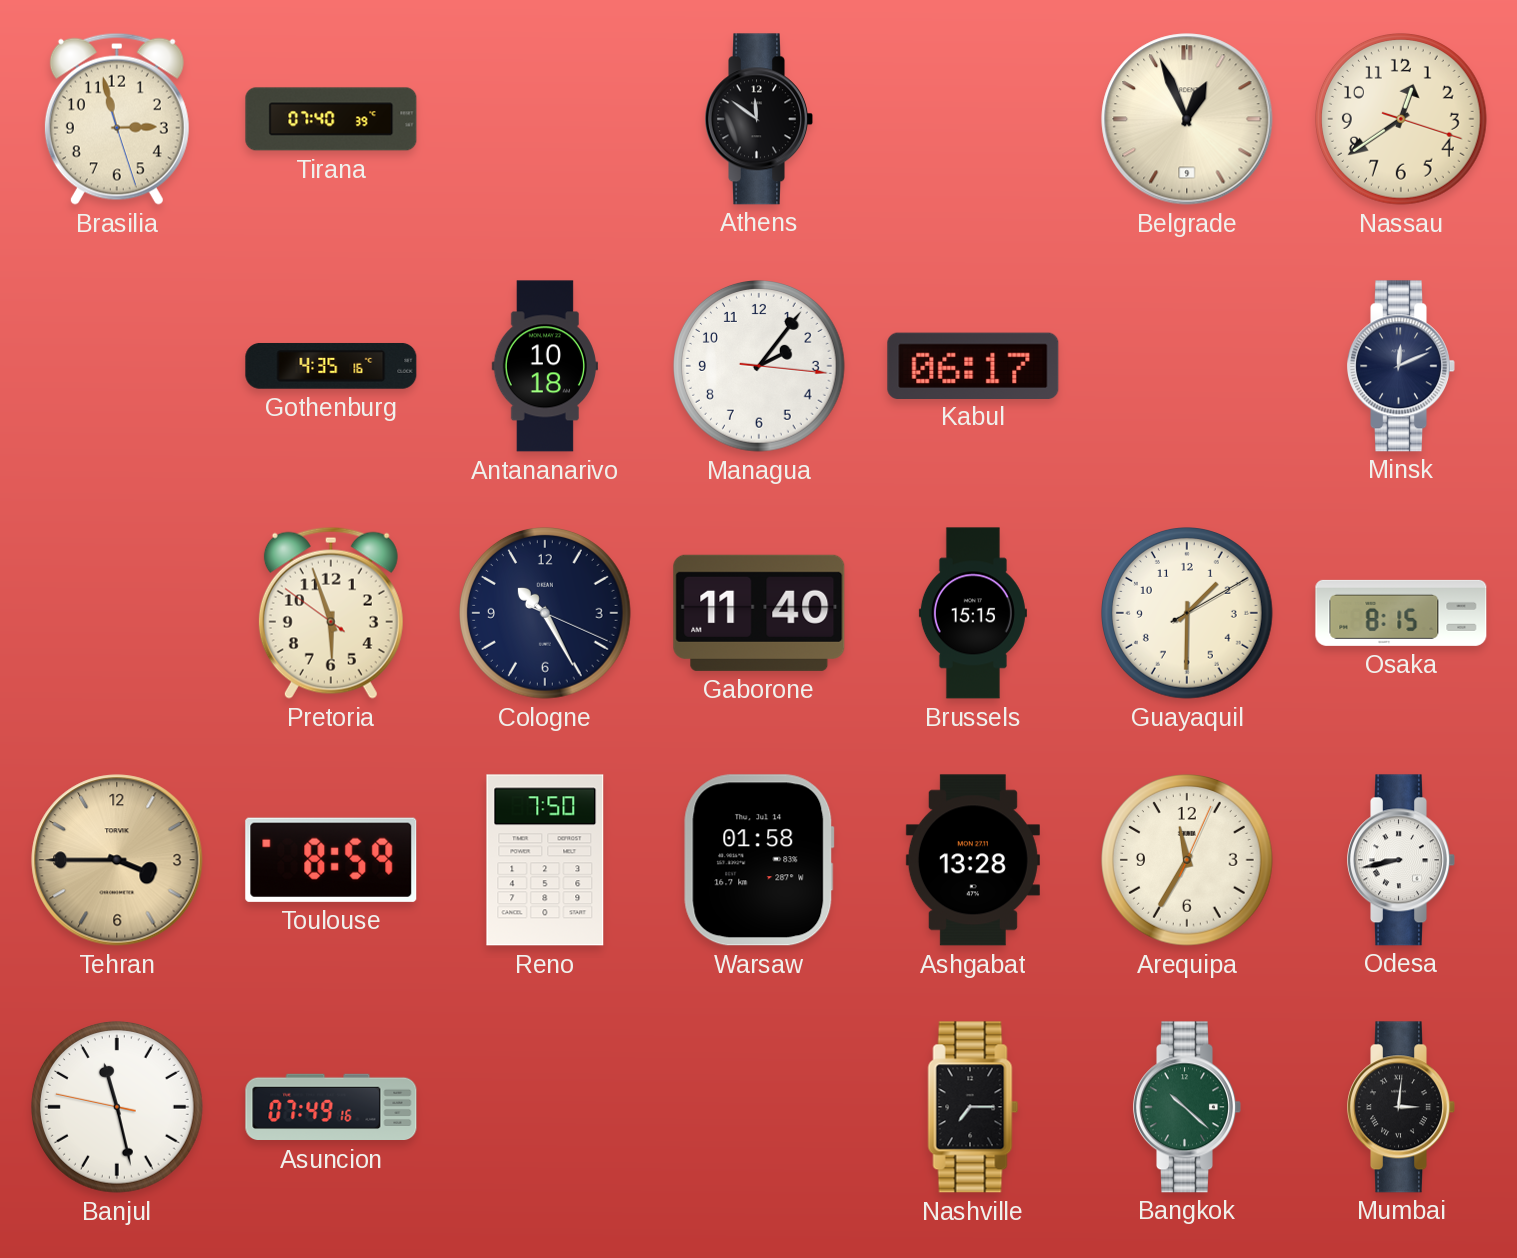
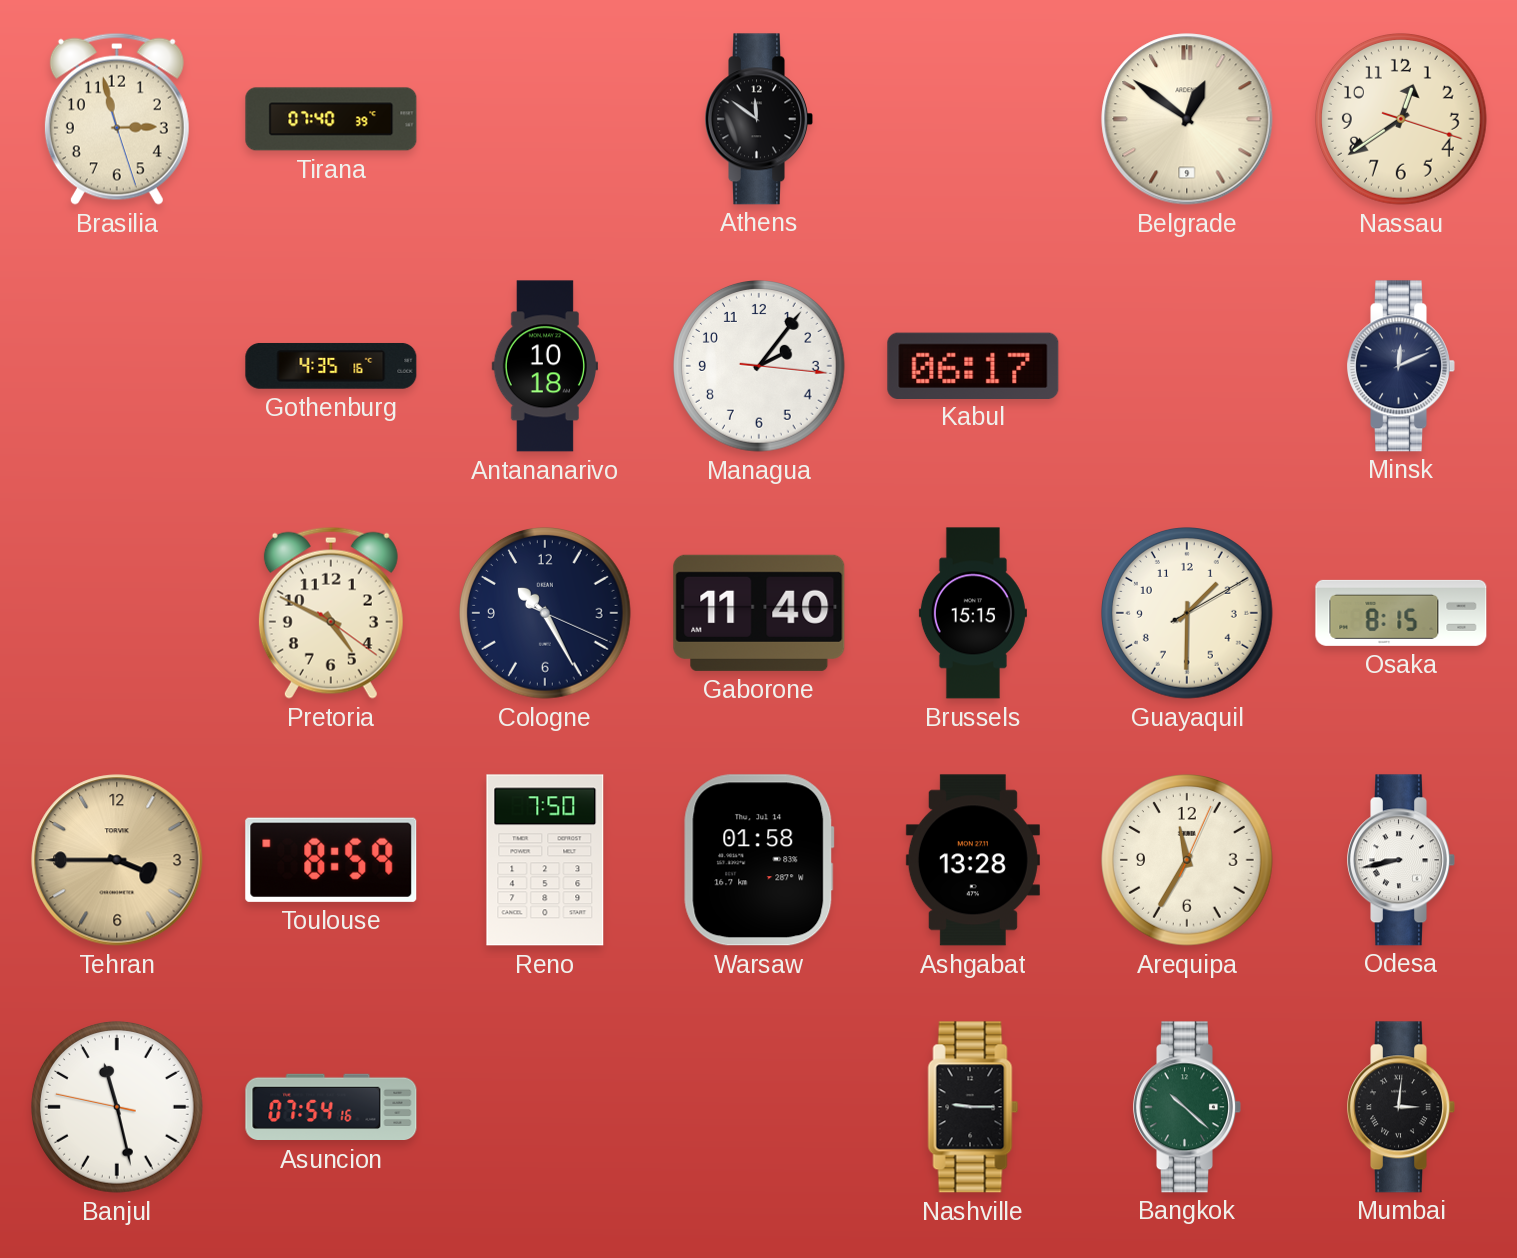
Belgrade: 12:56 -> 12:51 (1187, 119)
Pretoria: 5:56 -> 4:49 (331, 613)
Asuncion: 07:49 -> 07:54 (331, 1107)
Nashville: 7:15 -> 9:15 (973, 1107)
